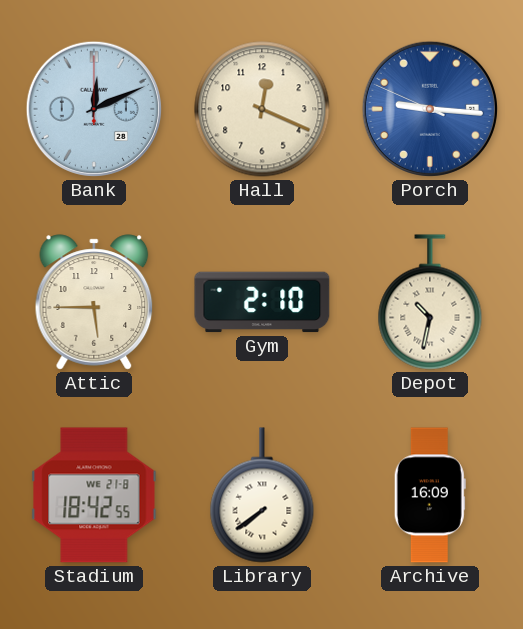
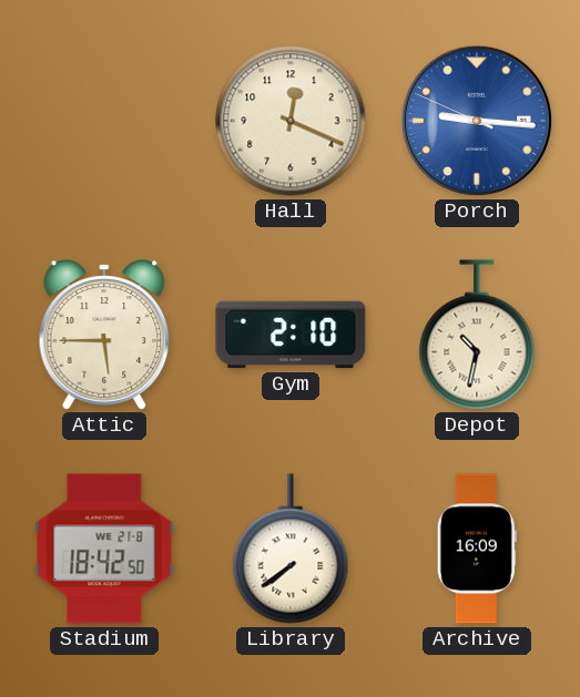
Bank: 12:11 -> none (94, 109)
Stadium: 18:42:55 -> 18:42:50 (104, 549)
